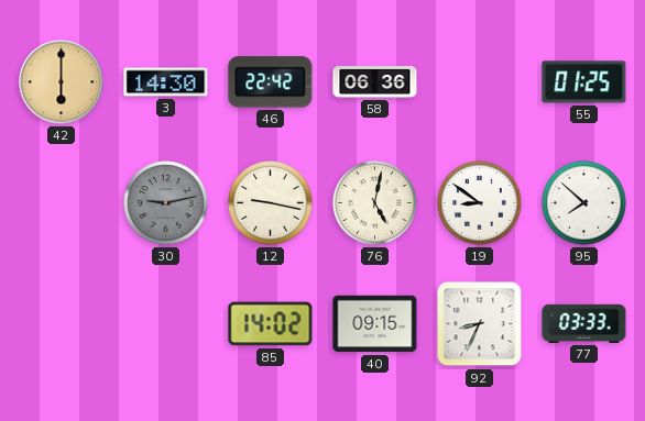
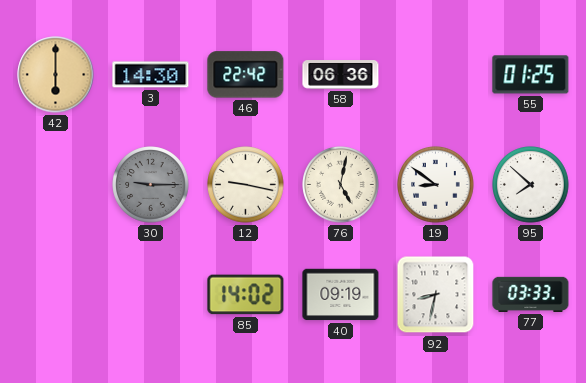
30: 9:13 -> 9:15 (151, 185)
40: 09:15 -> 09:19 (341, 295)
92: 8:34 -> 8:32 (436, 295)
